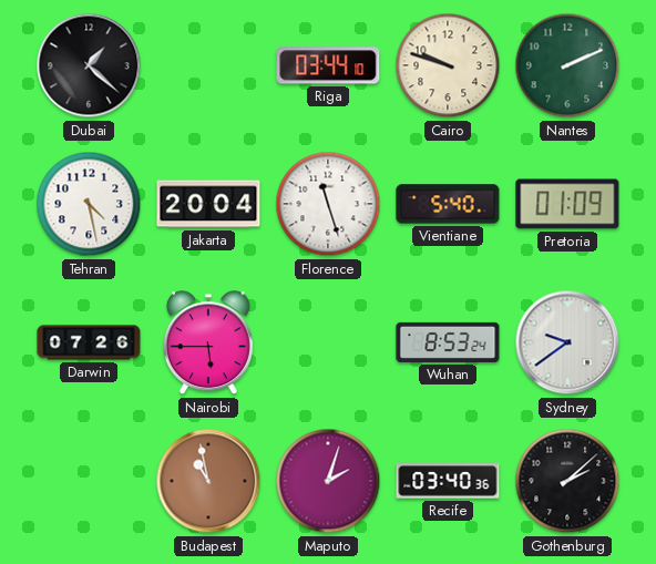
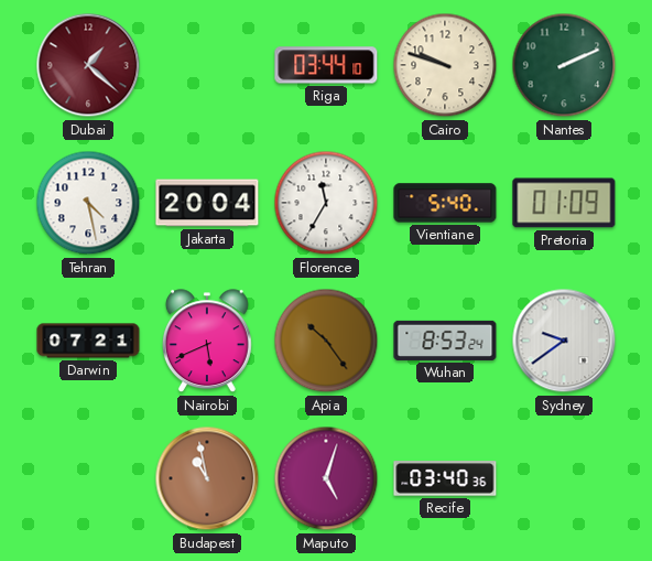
Dubai dial: black -> burgundy (88, 65)
Florence: 11:27 -> 11:35 (326, 203)
Darwin: 07:26 -> 07:21 (88, 341)
Nairobi: 5:45 -> 5:41 (207, 342)
Apia: none -> 10:24 (326, 341)
Maputo: 2:03 -> 5:03 (326, 478)
Gothenburg: 2:08 -> none (567, 481)
